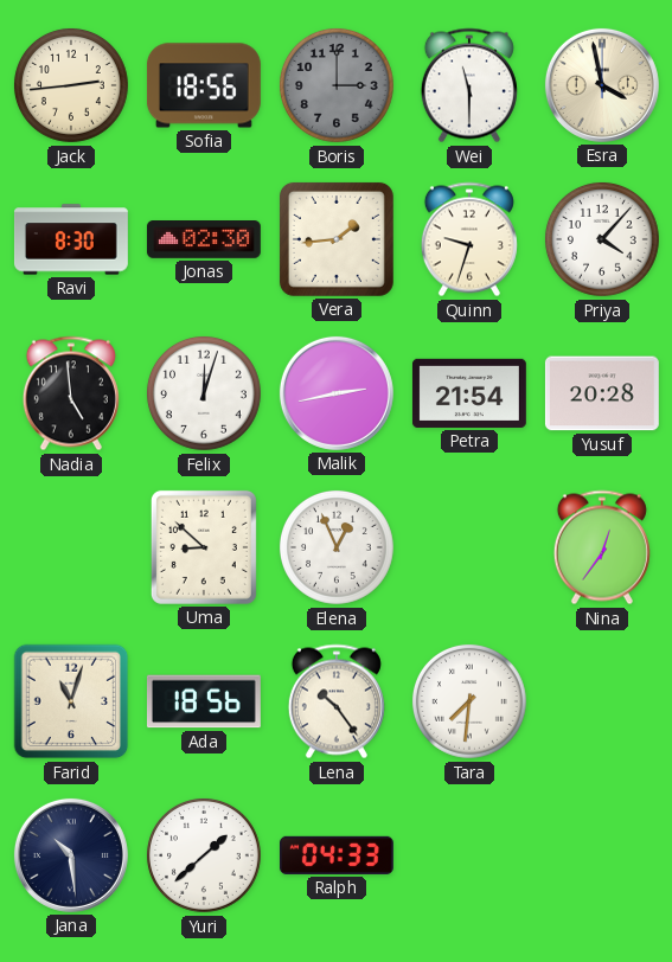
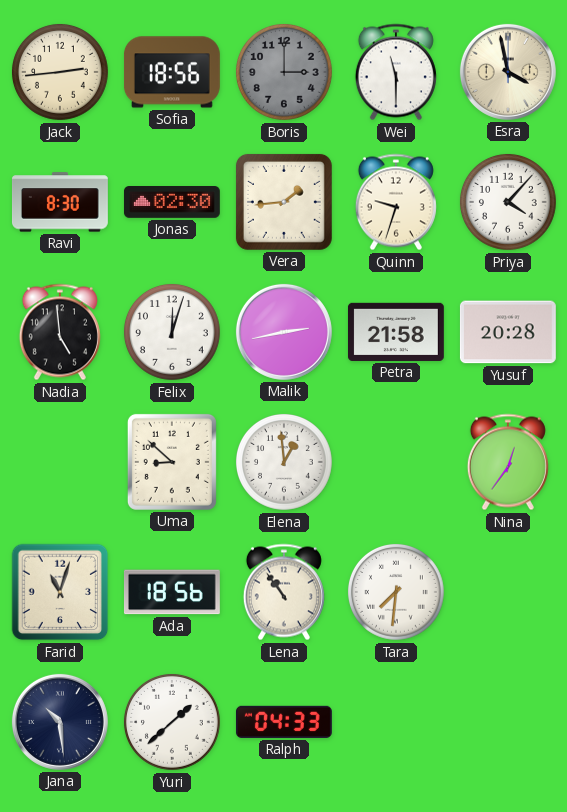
Petra: 21:54 -> 21:58 (396, 332)
Elena: 12:56 -> 12:59 (285, 463)
Lena: 10:24 -> 10:54 (284, 592)
